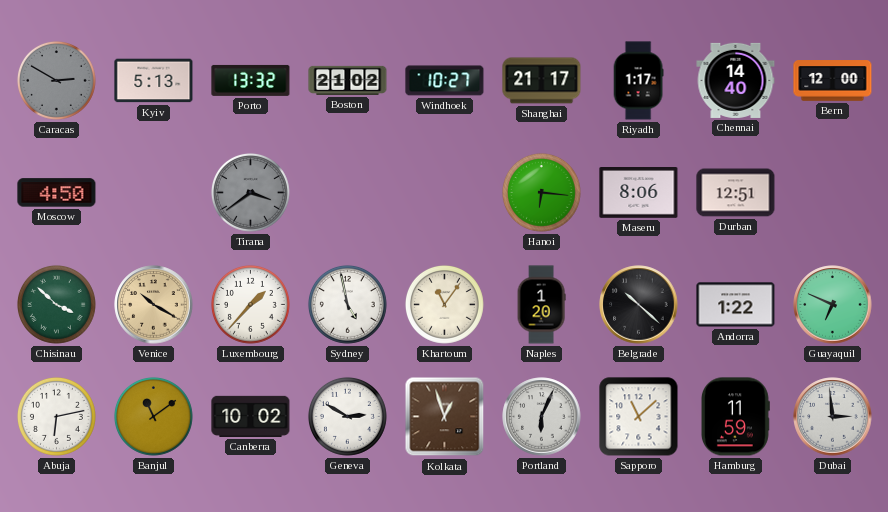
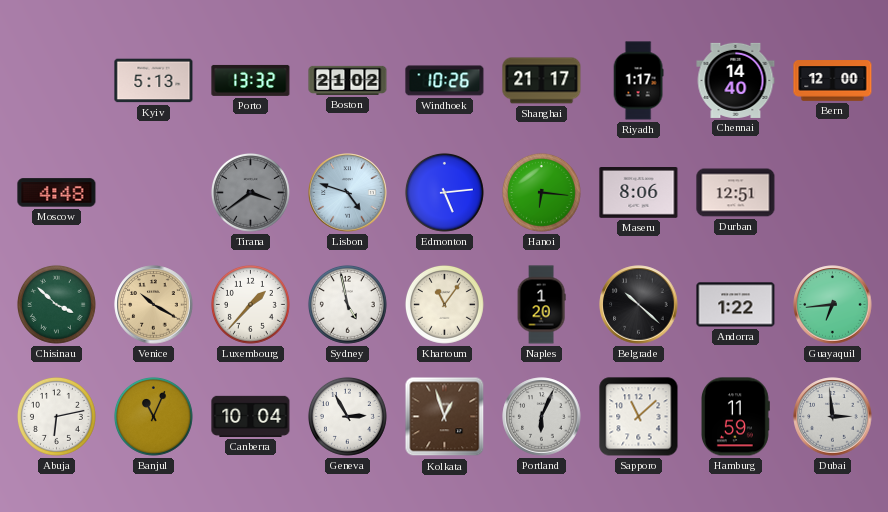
Caracas: 2:50 -> none (56, 80)
Windhoek: 10:27 -> 10:26 (445, 81)
Moscow: 4:50 -> 4:48 (57, 193)
Lisbon: none -> 4:48 (348, 193)
Edmonton: none -> 5:14 (444, 192)
Guayaquil: 6:49 -> 6:44 (833, 305)
Banjul: 11:09 -> 11:04 (153, 416)
Canberra: 10:02 -> 10:04 (251, 416)
Geneva: 2:50 -> 2:55 (347, 416)
